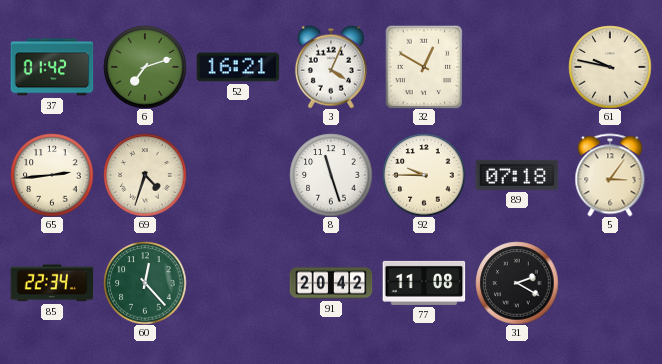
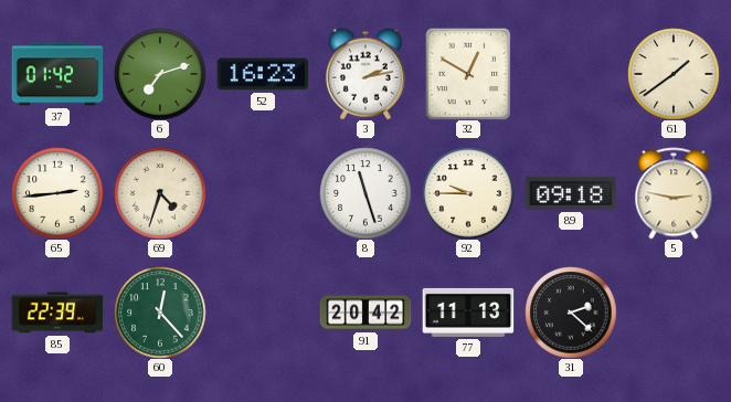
52: 16:21 -> 16:23 (263, 74)
3: 4:04 -> 2:13 (365, 74)
61: 9:47 -> 1:39 (674, 74)
89: 07:18 -> 09:18 (571, 193)
5: 3:06 -> 2:47 (674, 193)
85: 22:34 -> 22:39 (57, 313)
77: 11:08 -> 11:13 (468, 313)
31: 2:20 -> 2:22 (571, 313)
